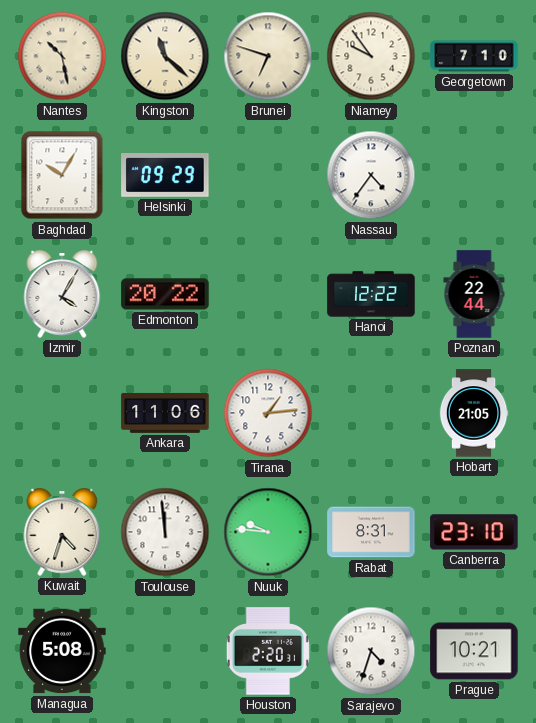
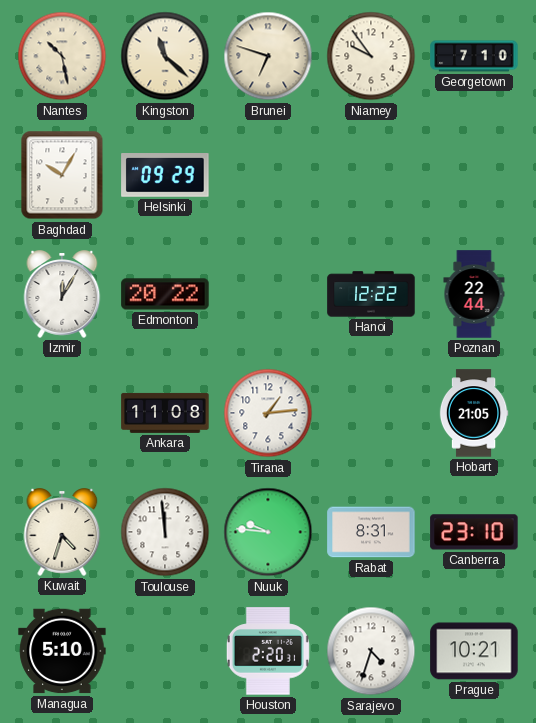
Nassau: 4:36 -> none (371, 175)
Izmir: 4:05 -> 12:05 (62, 294)
Ankara: 11:06 -> 11:08 (165, 413)
Managua: 5:08 -> 5:10 (62, 651)
